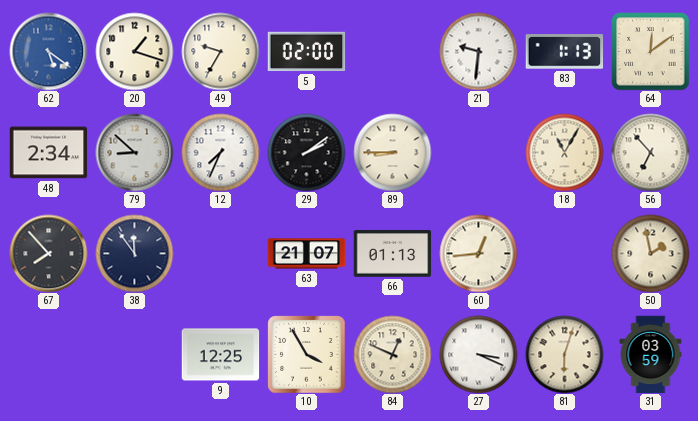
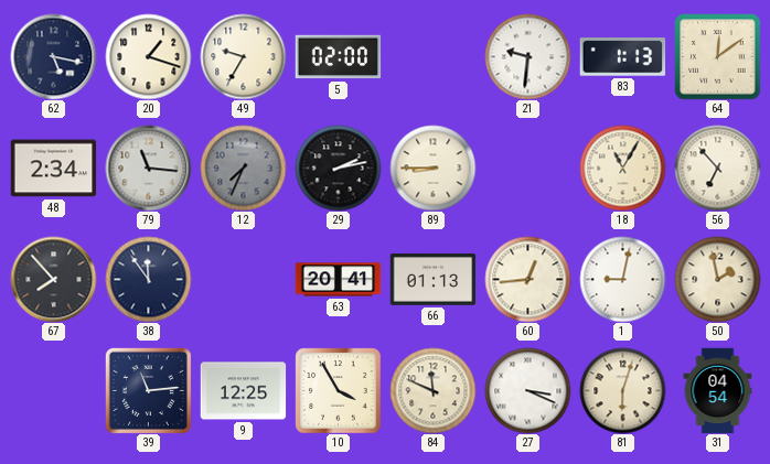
62: 5:21 -> 5:17 (53, 56)
62 dial: blue -> navy (53, 56)
79: 8:52 -> 11:16 (148, 168)
12 dial: white -> grey (243, 168)
29: 2:09 -> 2:13 (338, 168)
63: 21:07 -> 20:41 (338, 280)
1: none -> 9:02 (622, 279)
39: none -> 11:14 (148, 390)
84: 12:49 -> 11:49 (432, 390)
31: 03:59 -> 04:54 (718, 390)
